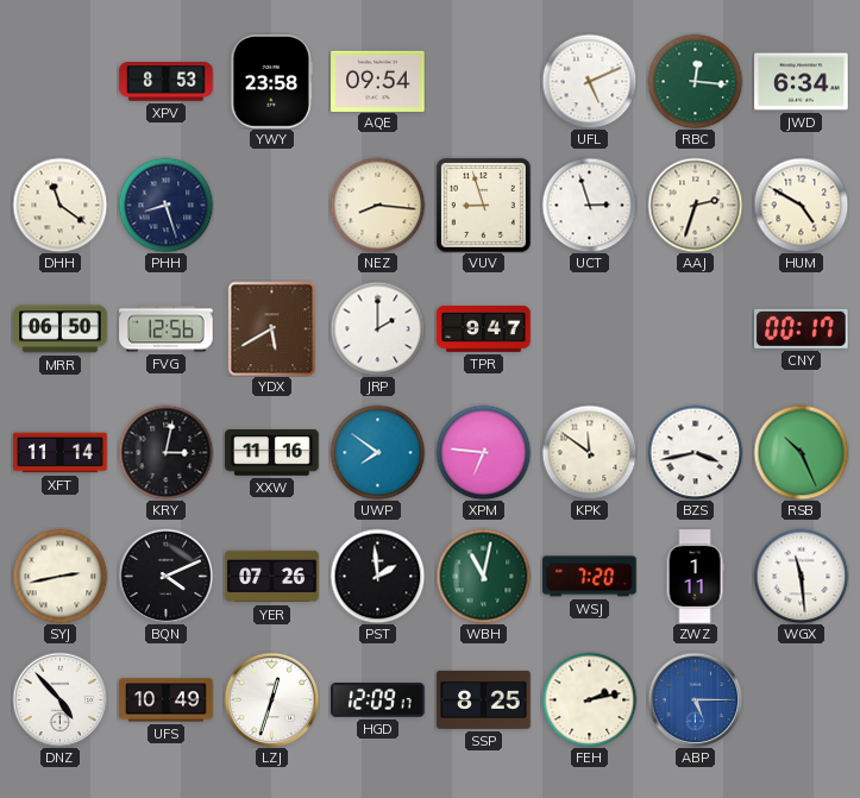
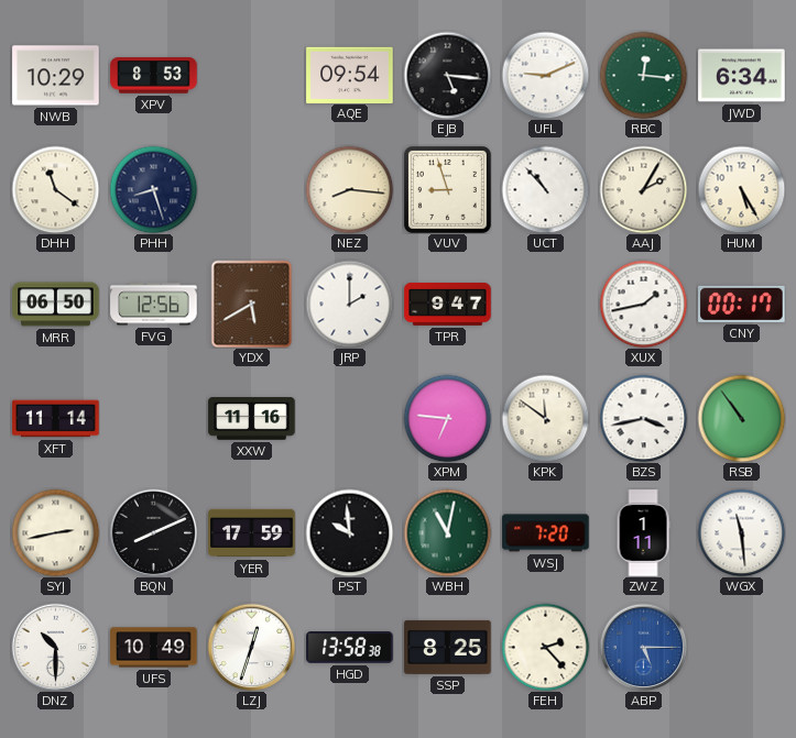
NWB: none -> 10:29 (56, 76)
YWY: 23:58 -> none (271, 82)
EJB: none -> 5:16 (447, 75)
UFL: 5:11 -> 9:11 (545, 75)
UCT: 2:57 -> 10:53 (545, 189)
AAJ: 2:33 -> 2:05 (643, 189)
HUM: 4:50 -> 5:25 (741, 189)
XUX: none -> 1:43 (643, 304)
KRY: 3:02 -> none (165, 452)
UWP: 7:51 -> none (377, 452)
RSB: 10:26 -> 10:54 (741, 418)
BQN: 4:11 -> 8:11 (153, 532)
YER: 07:26 -> 17:59 (252, 533)
PST: 1:59 -> 9:59 (349, 532)
DNZ: 4:53 -> 10:30 (55, 647)
HGD: 12:09 -> 13:58 (350, 648)
FEH: 2:13 -> 2:23 (545, 647)
